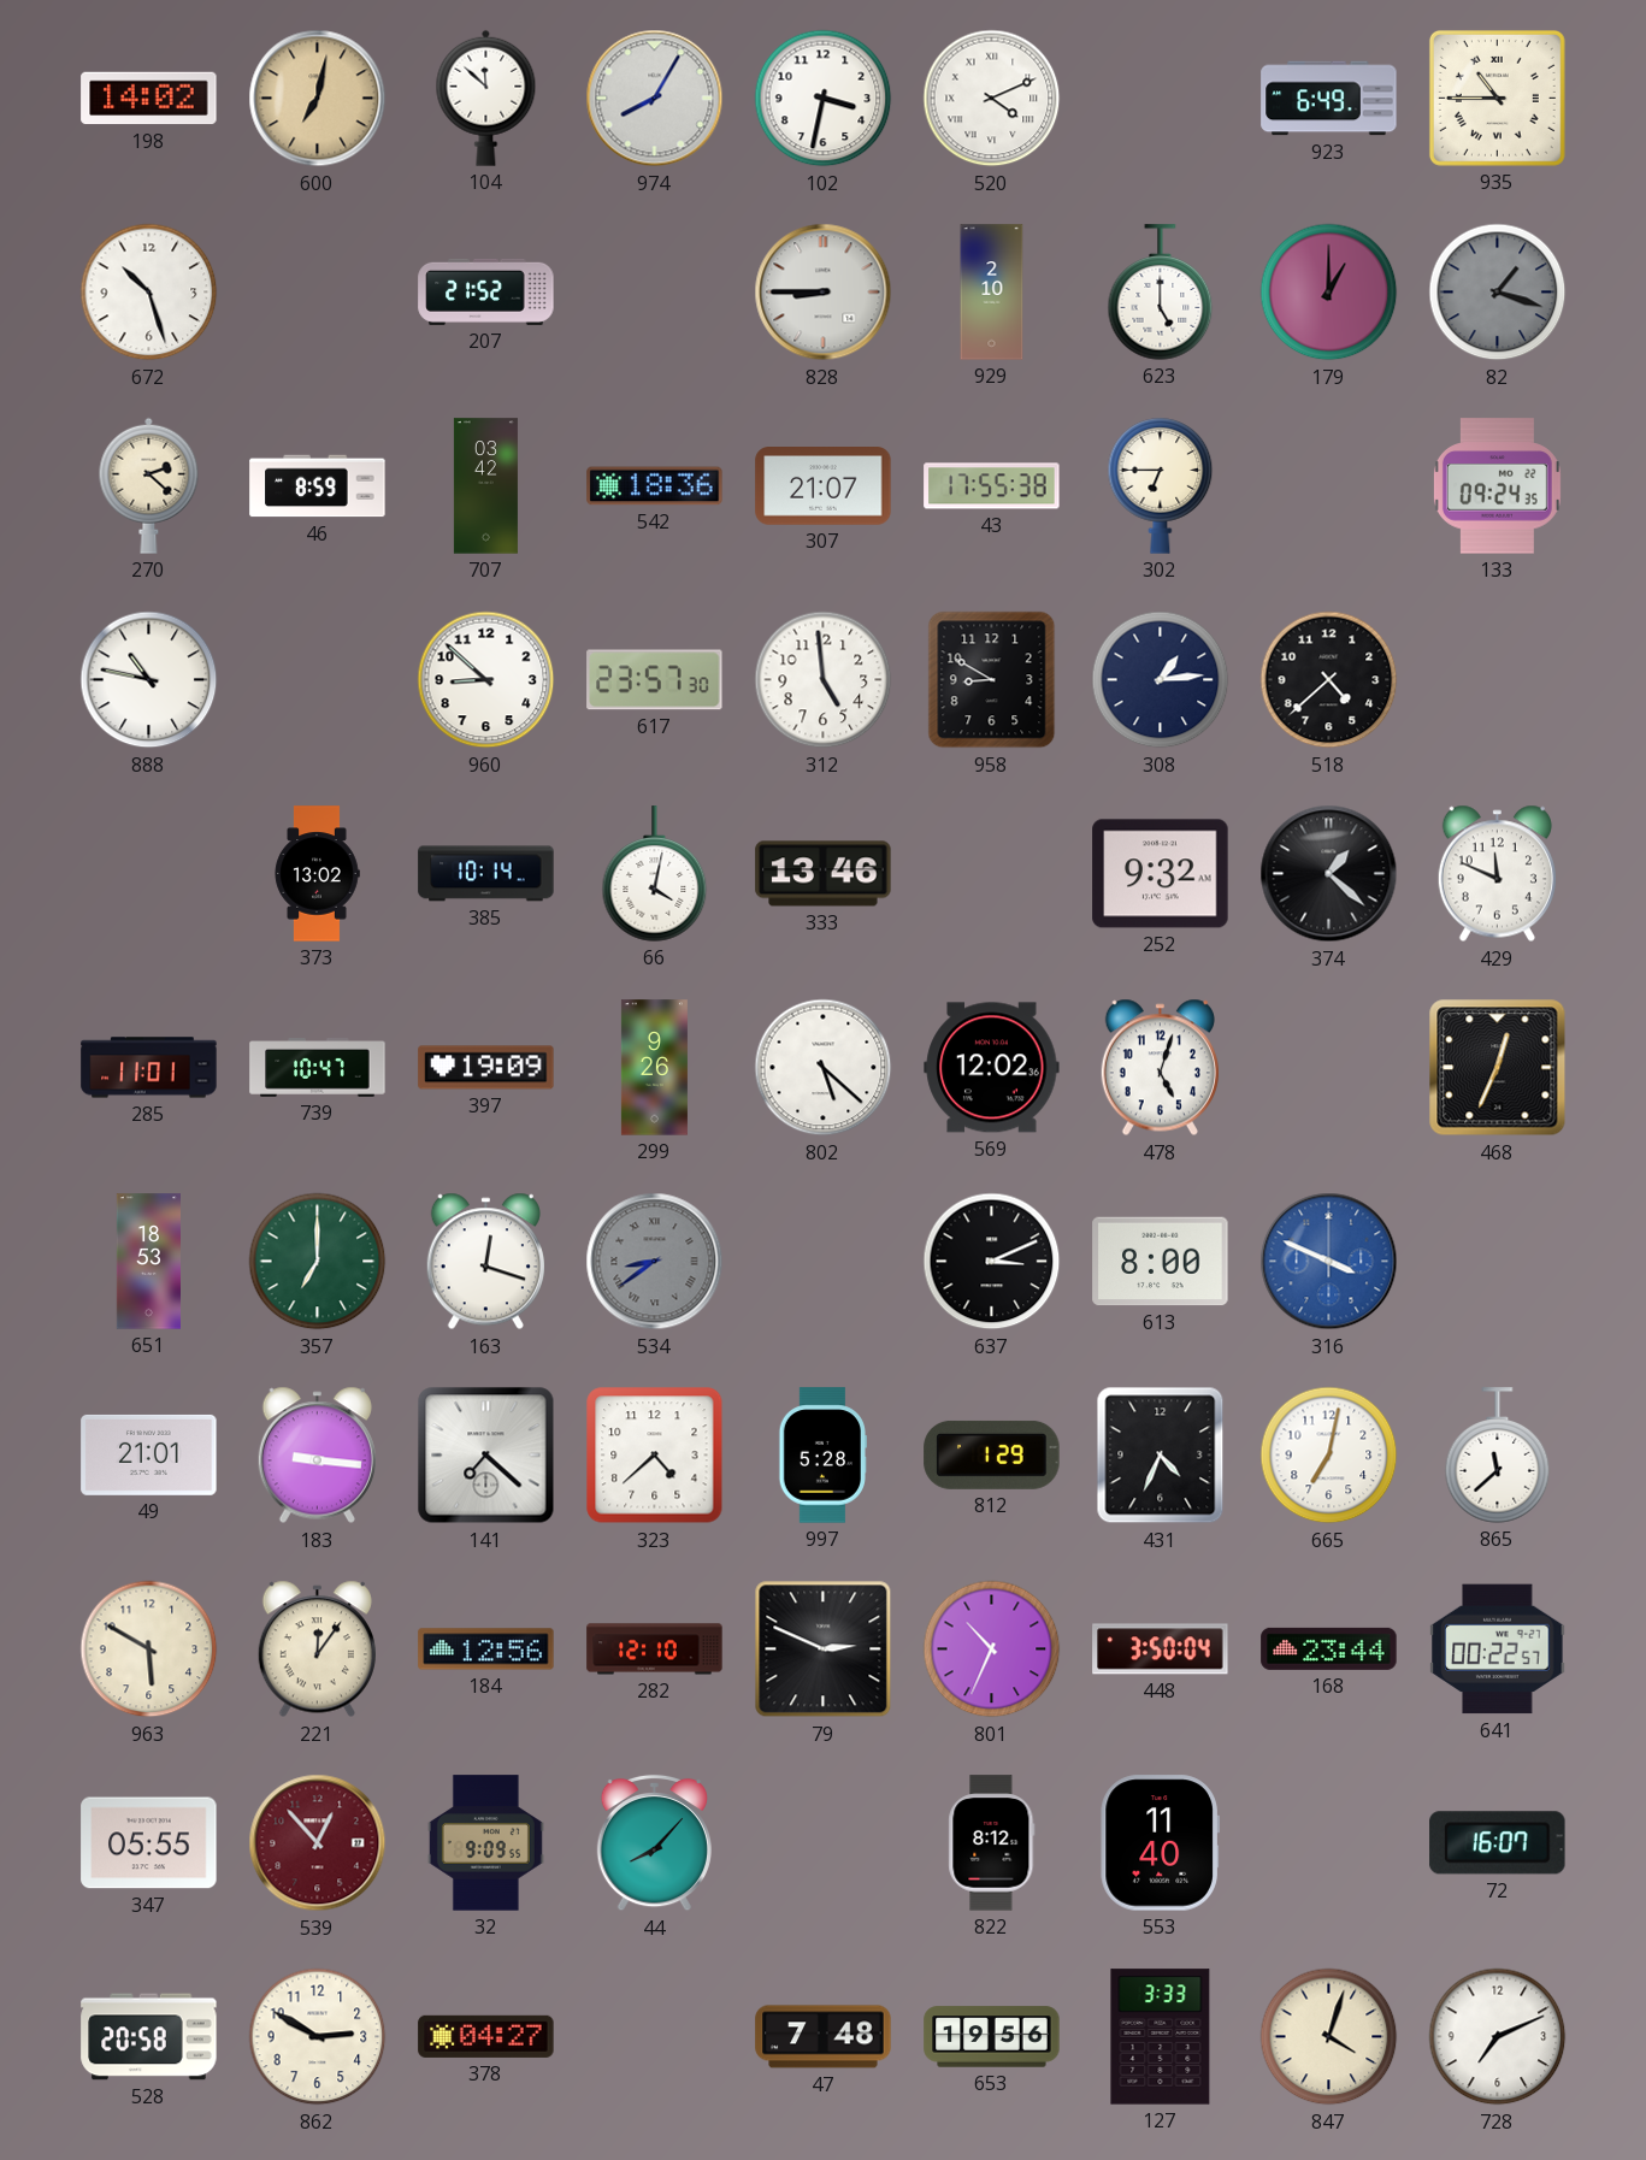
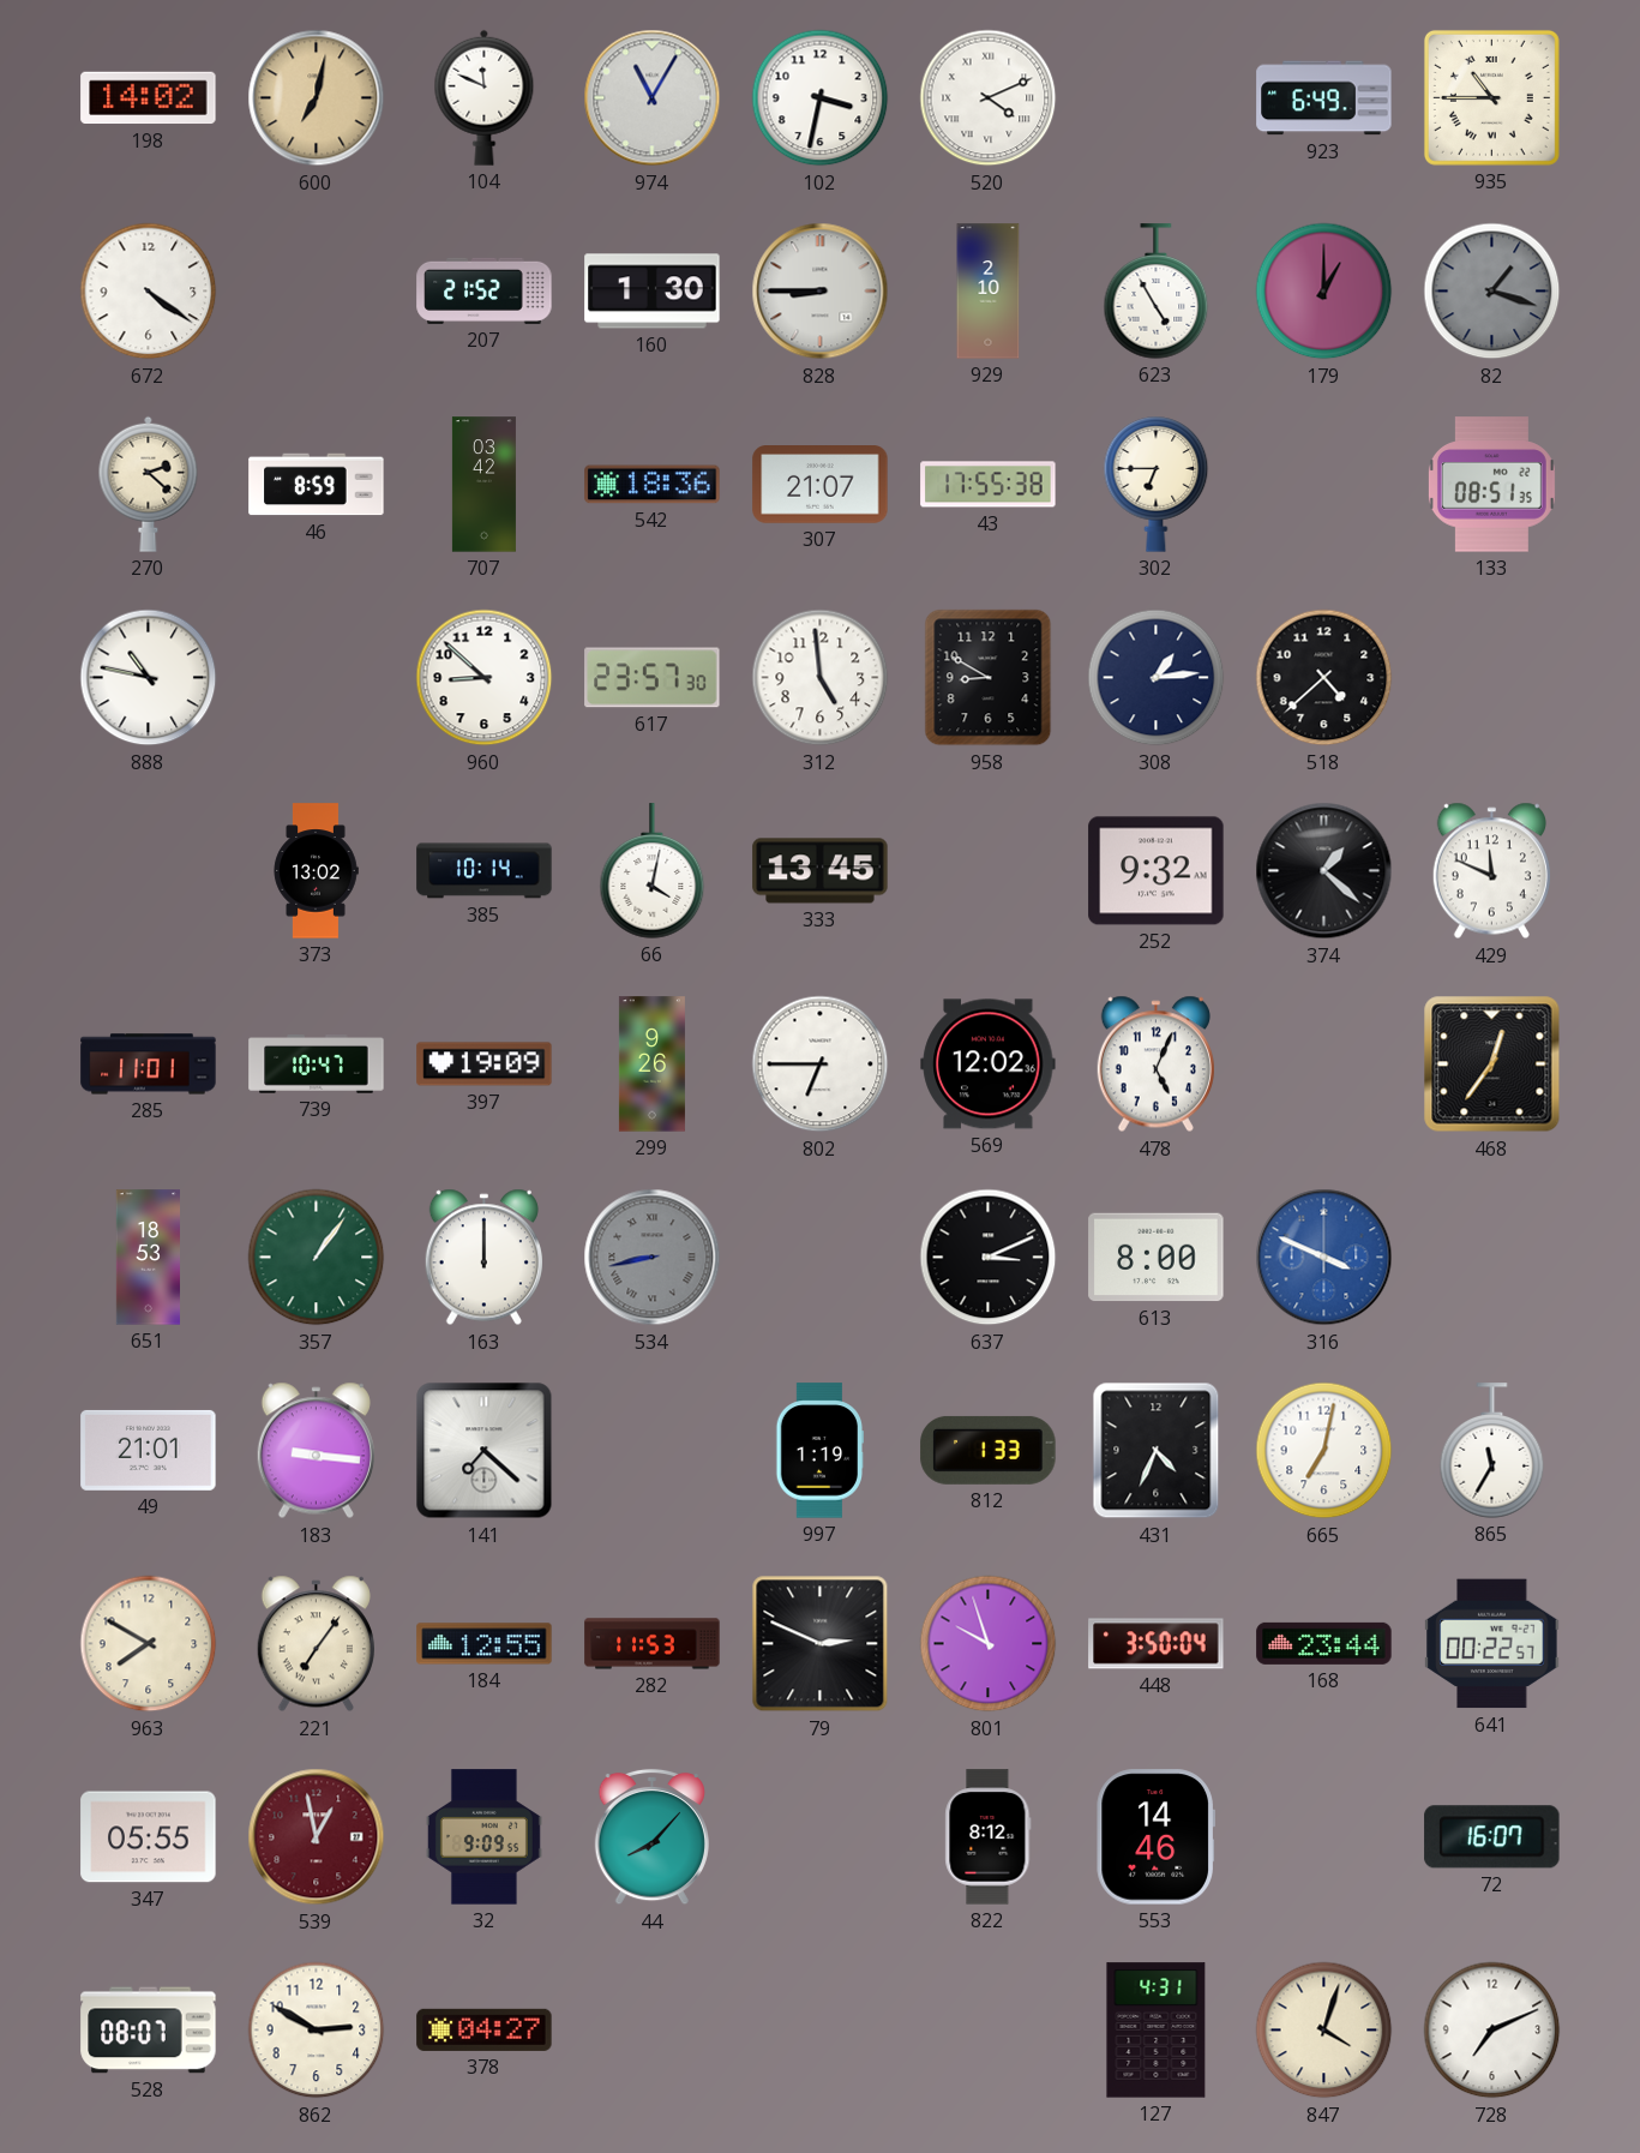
104: 11:52 -> 11:49 (485, 97)
974: 8:05 -> 11:05 (653, 98)
672: 10:27 -> 4:21 (149, 292)
160: none -> 1:30 (653, 292)
623: 5:00 -> 4:55 (1157, 292)
133: 09:24 -> 08:51 (1491, 485)
333: 13:46 -> 13:45 (821, 871)
802: 5:22 -> 6:45 (821, 1064)
478: 5:03 -> 5:04 (1155, 1064)
468: 12:34 -> 12:36 (1492, 1064)
357: 7:00 -> 1:06 (317, 1258)
163: 12:18 -> 12:00 (483, 1258)
534: 8:39 -> 8:43 (653, 1258)
323: 4:38 -> none (655, 1456)
997: 5:28 -> 1:19 (819, 1451)
812: 1:29 -> 1:33 (989, 1450)
865: 11:38 -> 11:35 (1492, 1451)
963: 5:50 -> 7:50 (149, 1644)
221: 12:06 -> 7:06 (316, 1644)
184: 12:56 -> 12:55 (485, 1644)
282: 12:10 -> 11:53 (653, 1644)
801: 10:34 -> 9:57 (989, 1644)
539: 12:53 -> 12:58 (317, 1837)
553: 11:40 -> 14:46 (1155, 1837)
528: 20:58 -> 08:07 (149, 2031)
47: 7:48 -> none (824, 2037)
653: 19:56 -> none (992, 2037)
127: 3:33 -> 4:31 (1157, 2031)
